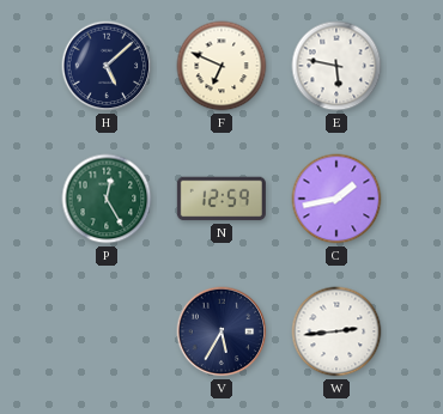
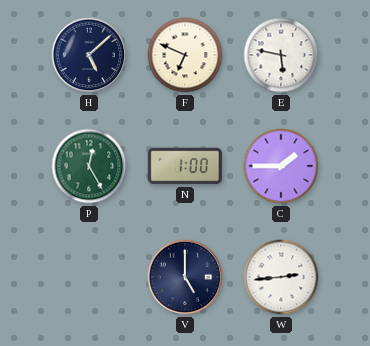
N: 12:59 -> 1:00 (185, 166)
C: 1:43 -> 1:45 (281, 166)
V: 5:35 -> 5:00 (185, 277)
